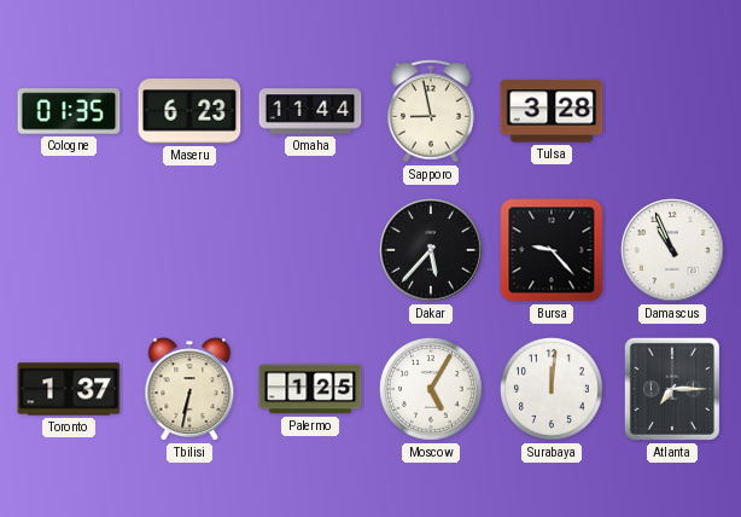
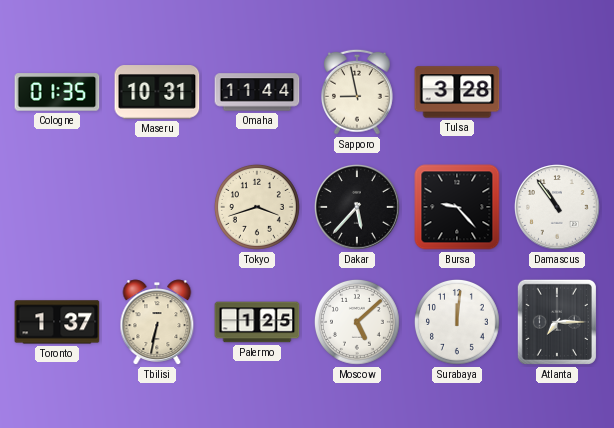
Maseru: 6:23 -> 10:31 (157, 92)
Tokyo: none -> 3:42 (257, 207)
Damascus: 10:56 -> 10:54 (557, 207)
Moscow: 5:05 -> 5:08 (357, 322)
